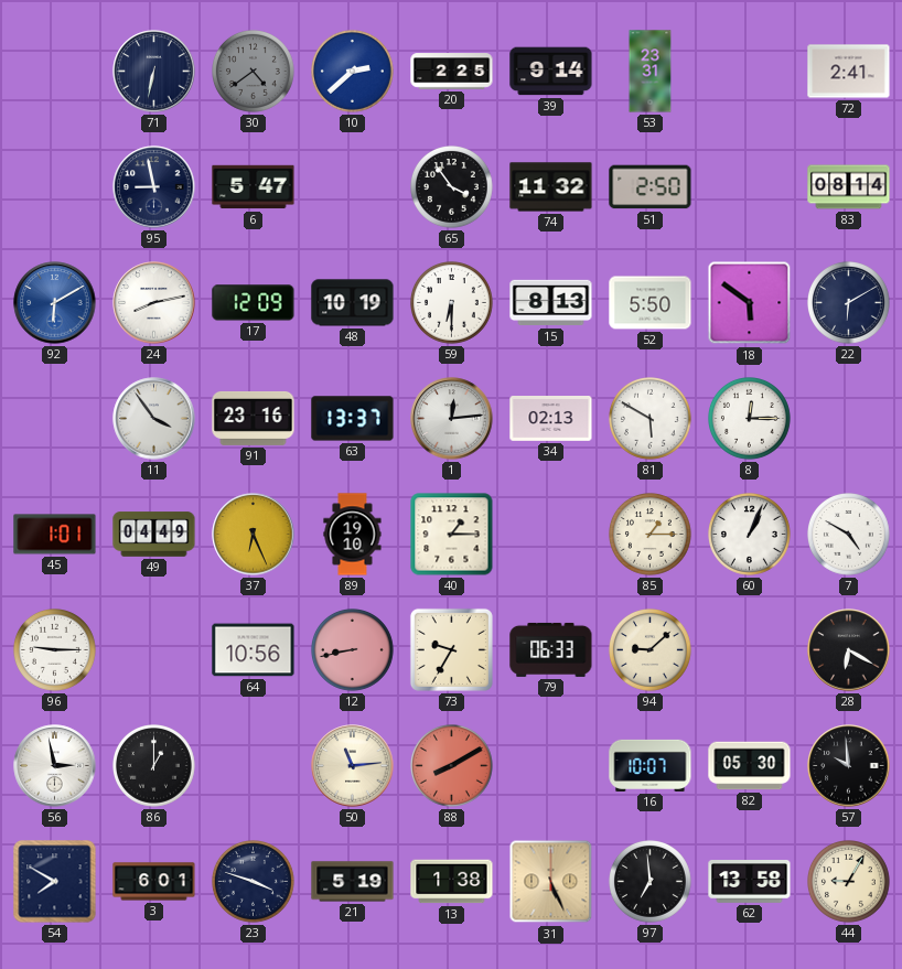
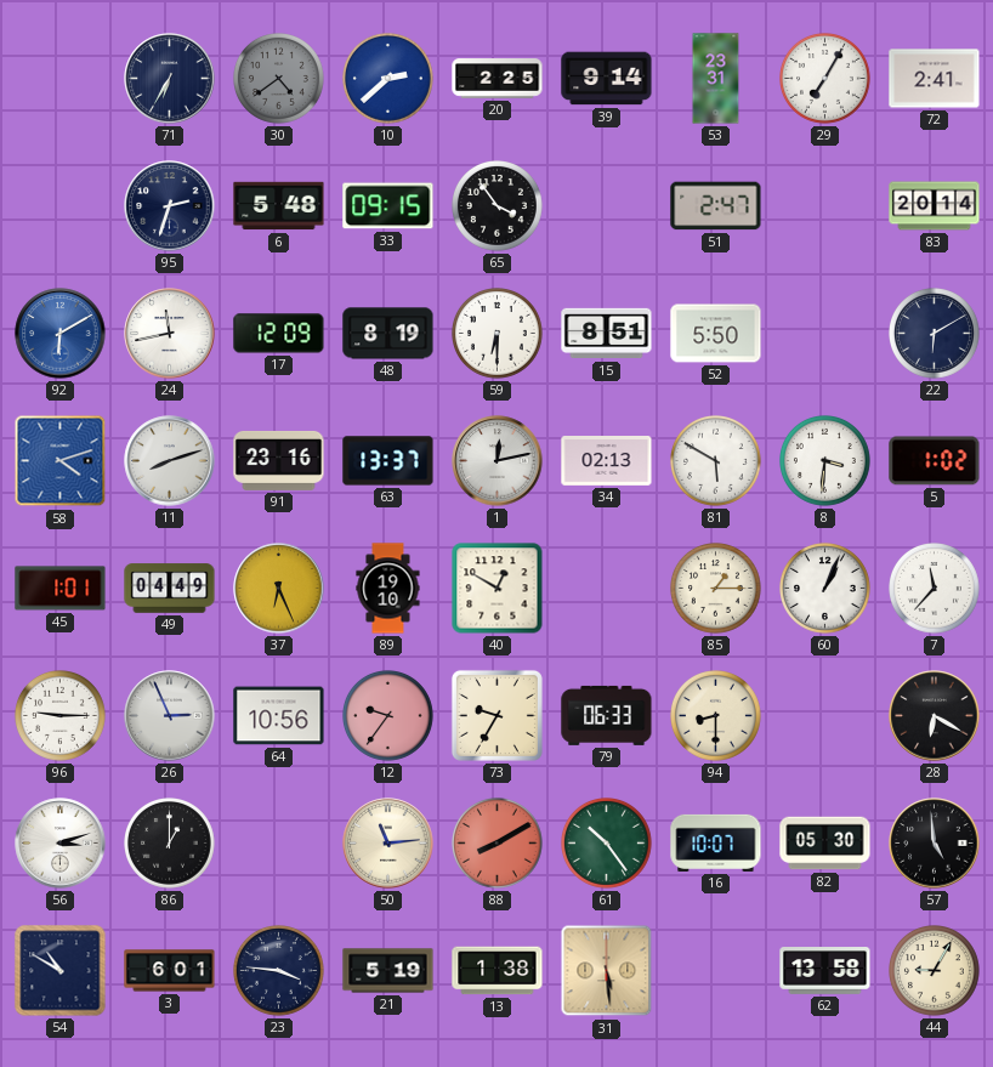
71: 6:32 -> 6:35 (170, 79)
29: none -> 7:05 (825, 79)
95: 8:58 -> 2:33 (170, 206)
6: 5:47 -> 5:48 (279, 206)
33: none -> 09:15 (388, 206)
74: 11:32 -> none (551, 187)
51: 2:50 -> 2:47 (716, 206)
83: 08:14 -> 20:14 (935, 206)
24: 8:13 -> 11:43 (170, 334)
48: 10:19 -> 8:19 (388, 334)
15: 8:13 -> 8:51 (607, 334)
18: 5:51 -> none (750, 303)
58: none -> 4:12 (61, 461)
11: 3:54 -> 8:12 (170, 461)
1: 12:14 -> 12:13 (498, 461)
8: 12:15 -> 3:31 (825, 461)
5: none -> 1:02 (935, 461)
40: 1:15 -> 12:50 (498, 589)
7: 4:50 -> 11:37 (935, 589)
26: none -> 2:56 (170, 716)
12: 8:43 -> 9:36 (388, 716)
94: 9:08 -> 8:30 (716, 716)
56: 2:58 -> 3:12 (61, 844)
61: none -> 10:24 (607, 844)
57: 9:59 -> 4:59 (935, 844)
54: 7:50 -> 10:50 (61, 971)
23: 3:48 -> 3:46 (279, 971)
31: 5:26 -> 5:29 (607, 971)
97: 6:59 -> none (651, 882)
